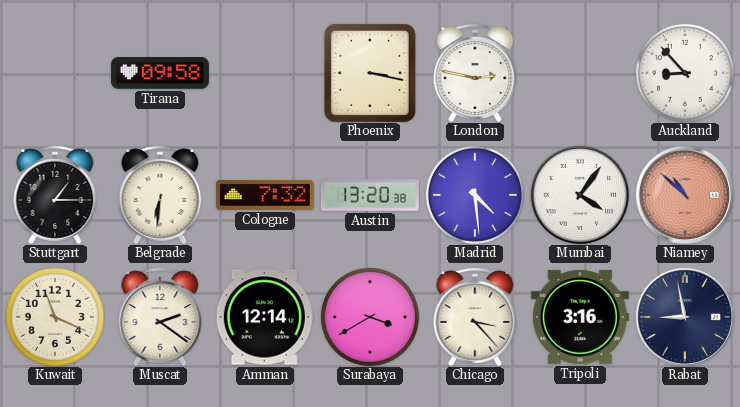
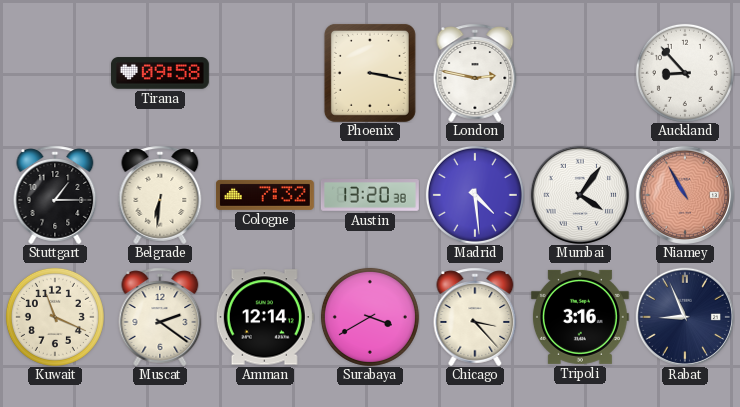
Niamey: 10:52 -> 10:55 (685, 195)
Rabat: 8:58 -> 8:56 (685, 317)
